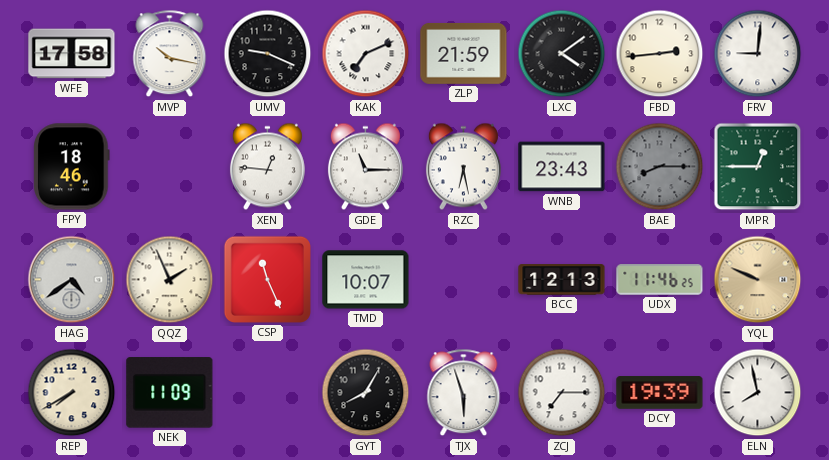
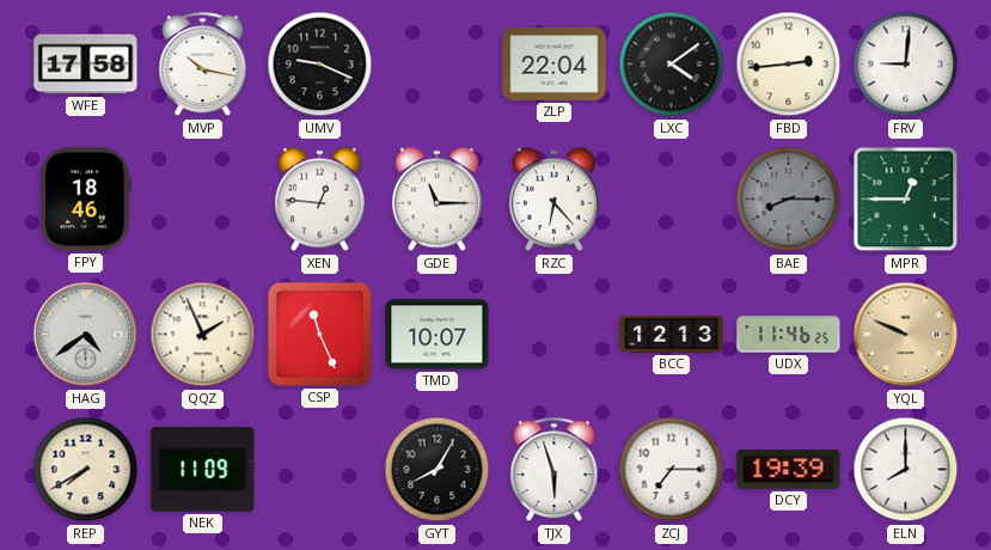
KAK: 7:11 -> none (366, 54)
ZLP: 21:59 -> 22:04 (555, 63)
RZC: 6:28 -> 6:23 (553, 200)
WNB: 23:43 -> none (562, 167)
ELN: 7:58 -> 8:00 (906, 470)
